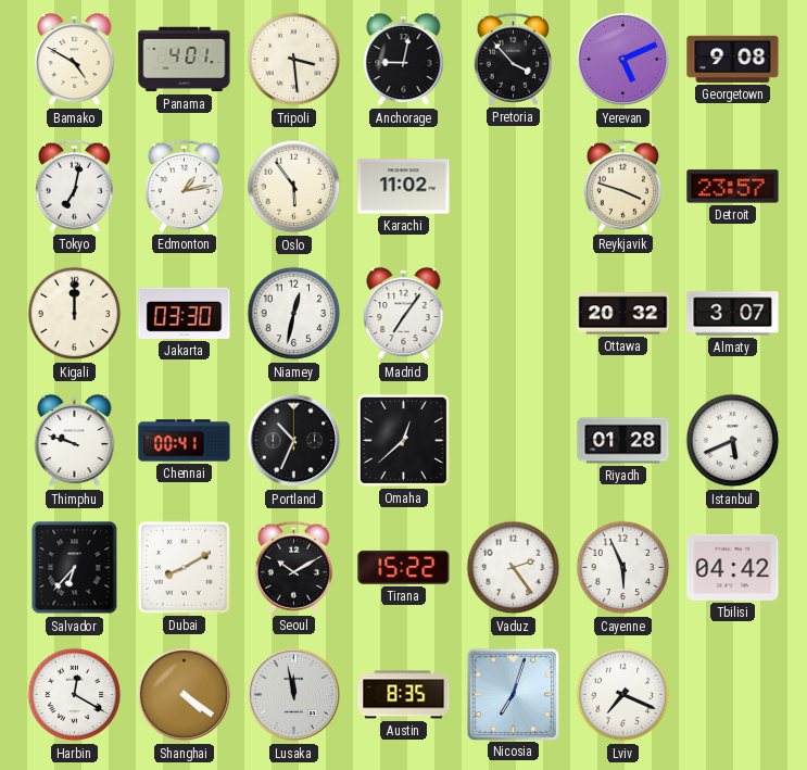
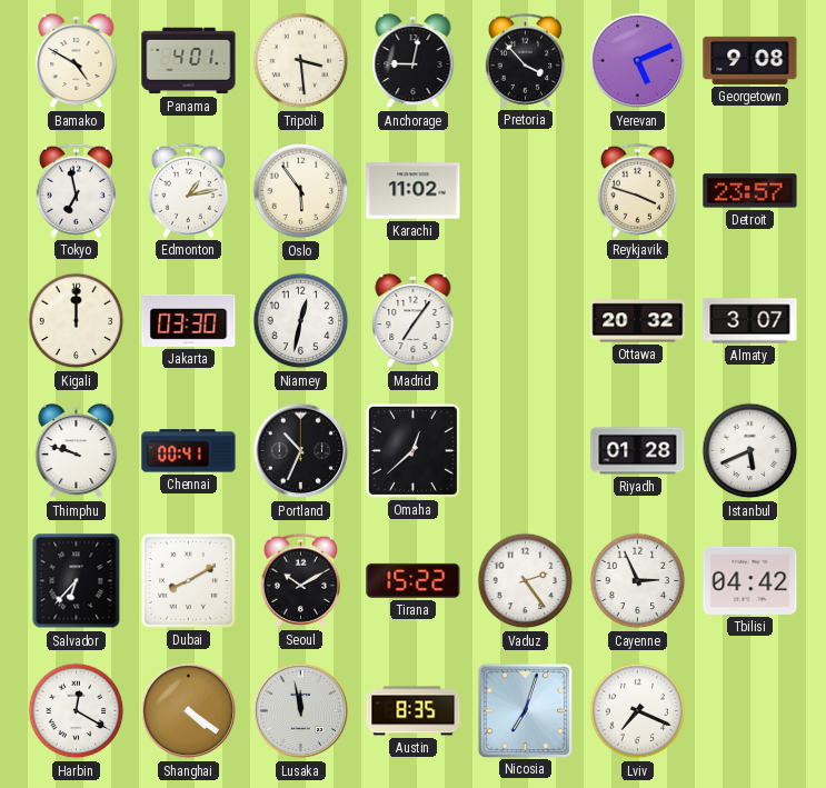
Tokyo: 7:02 -> 6:58 (76, 190)
Cayenne: 5:56 -> 2:56 (638, 581)
